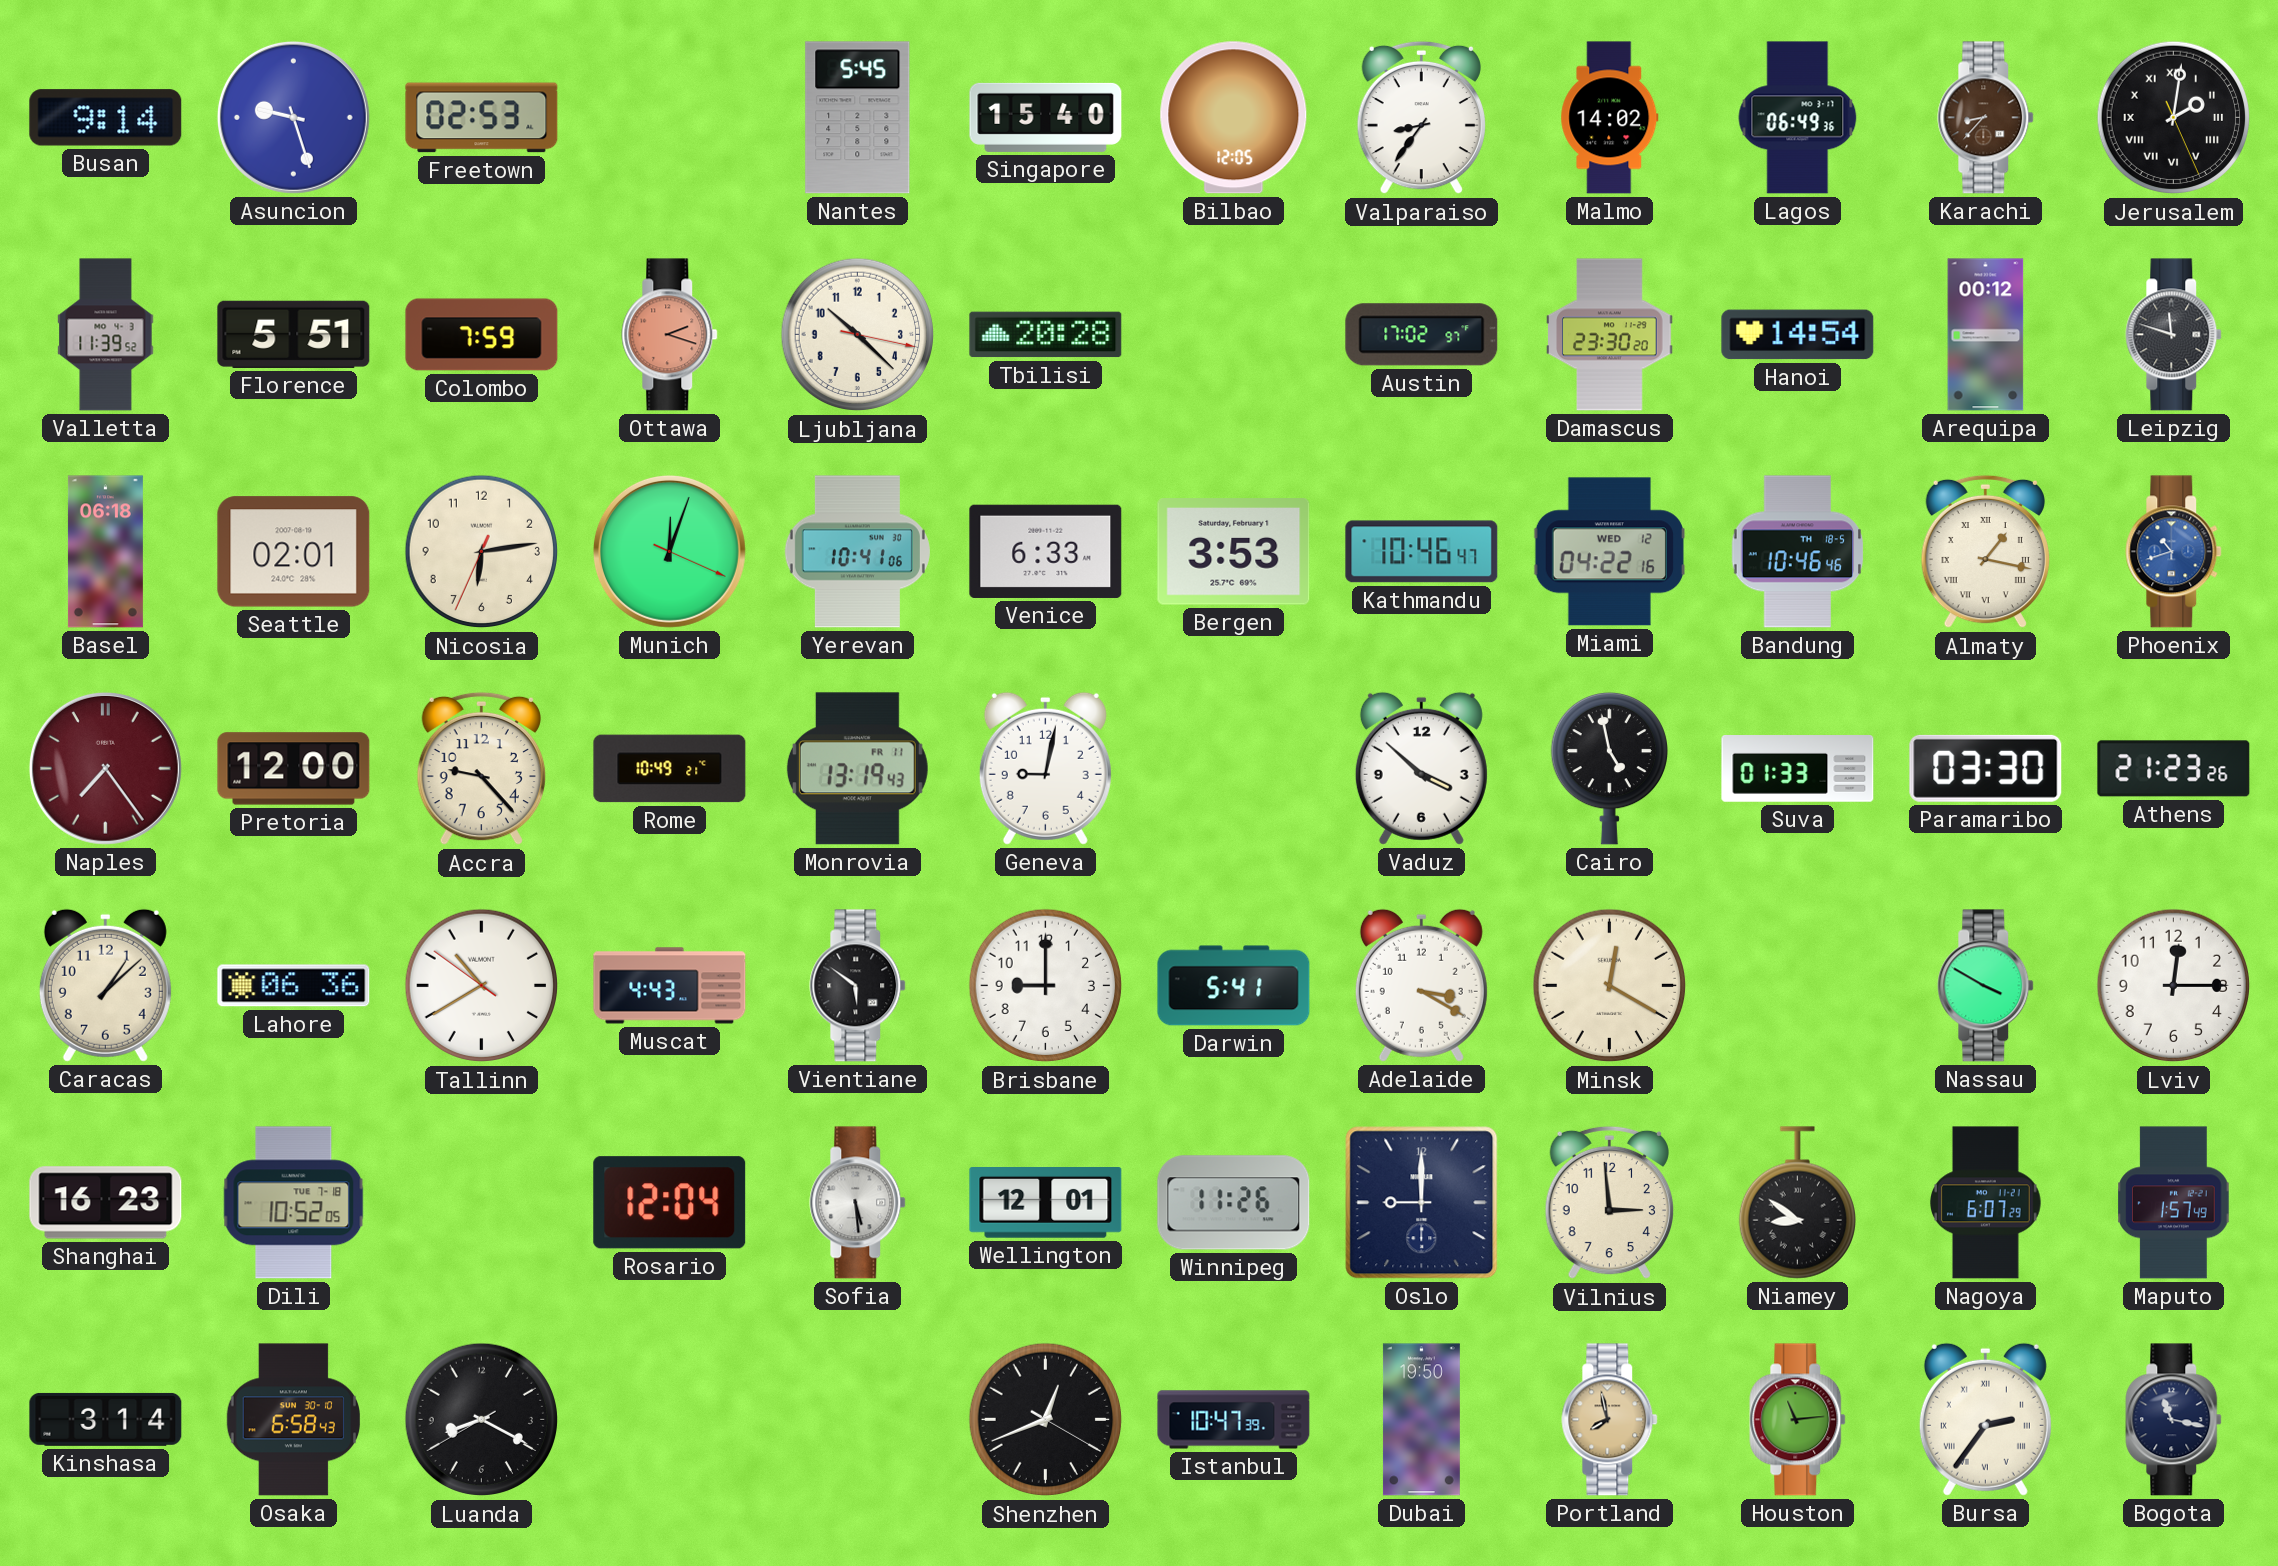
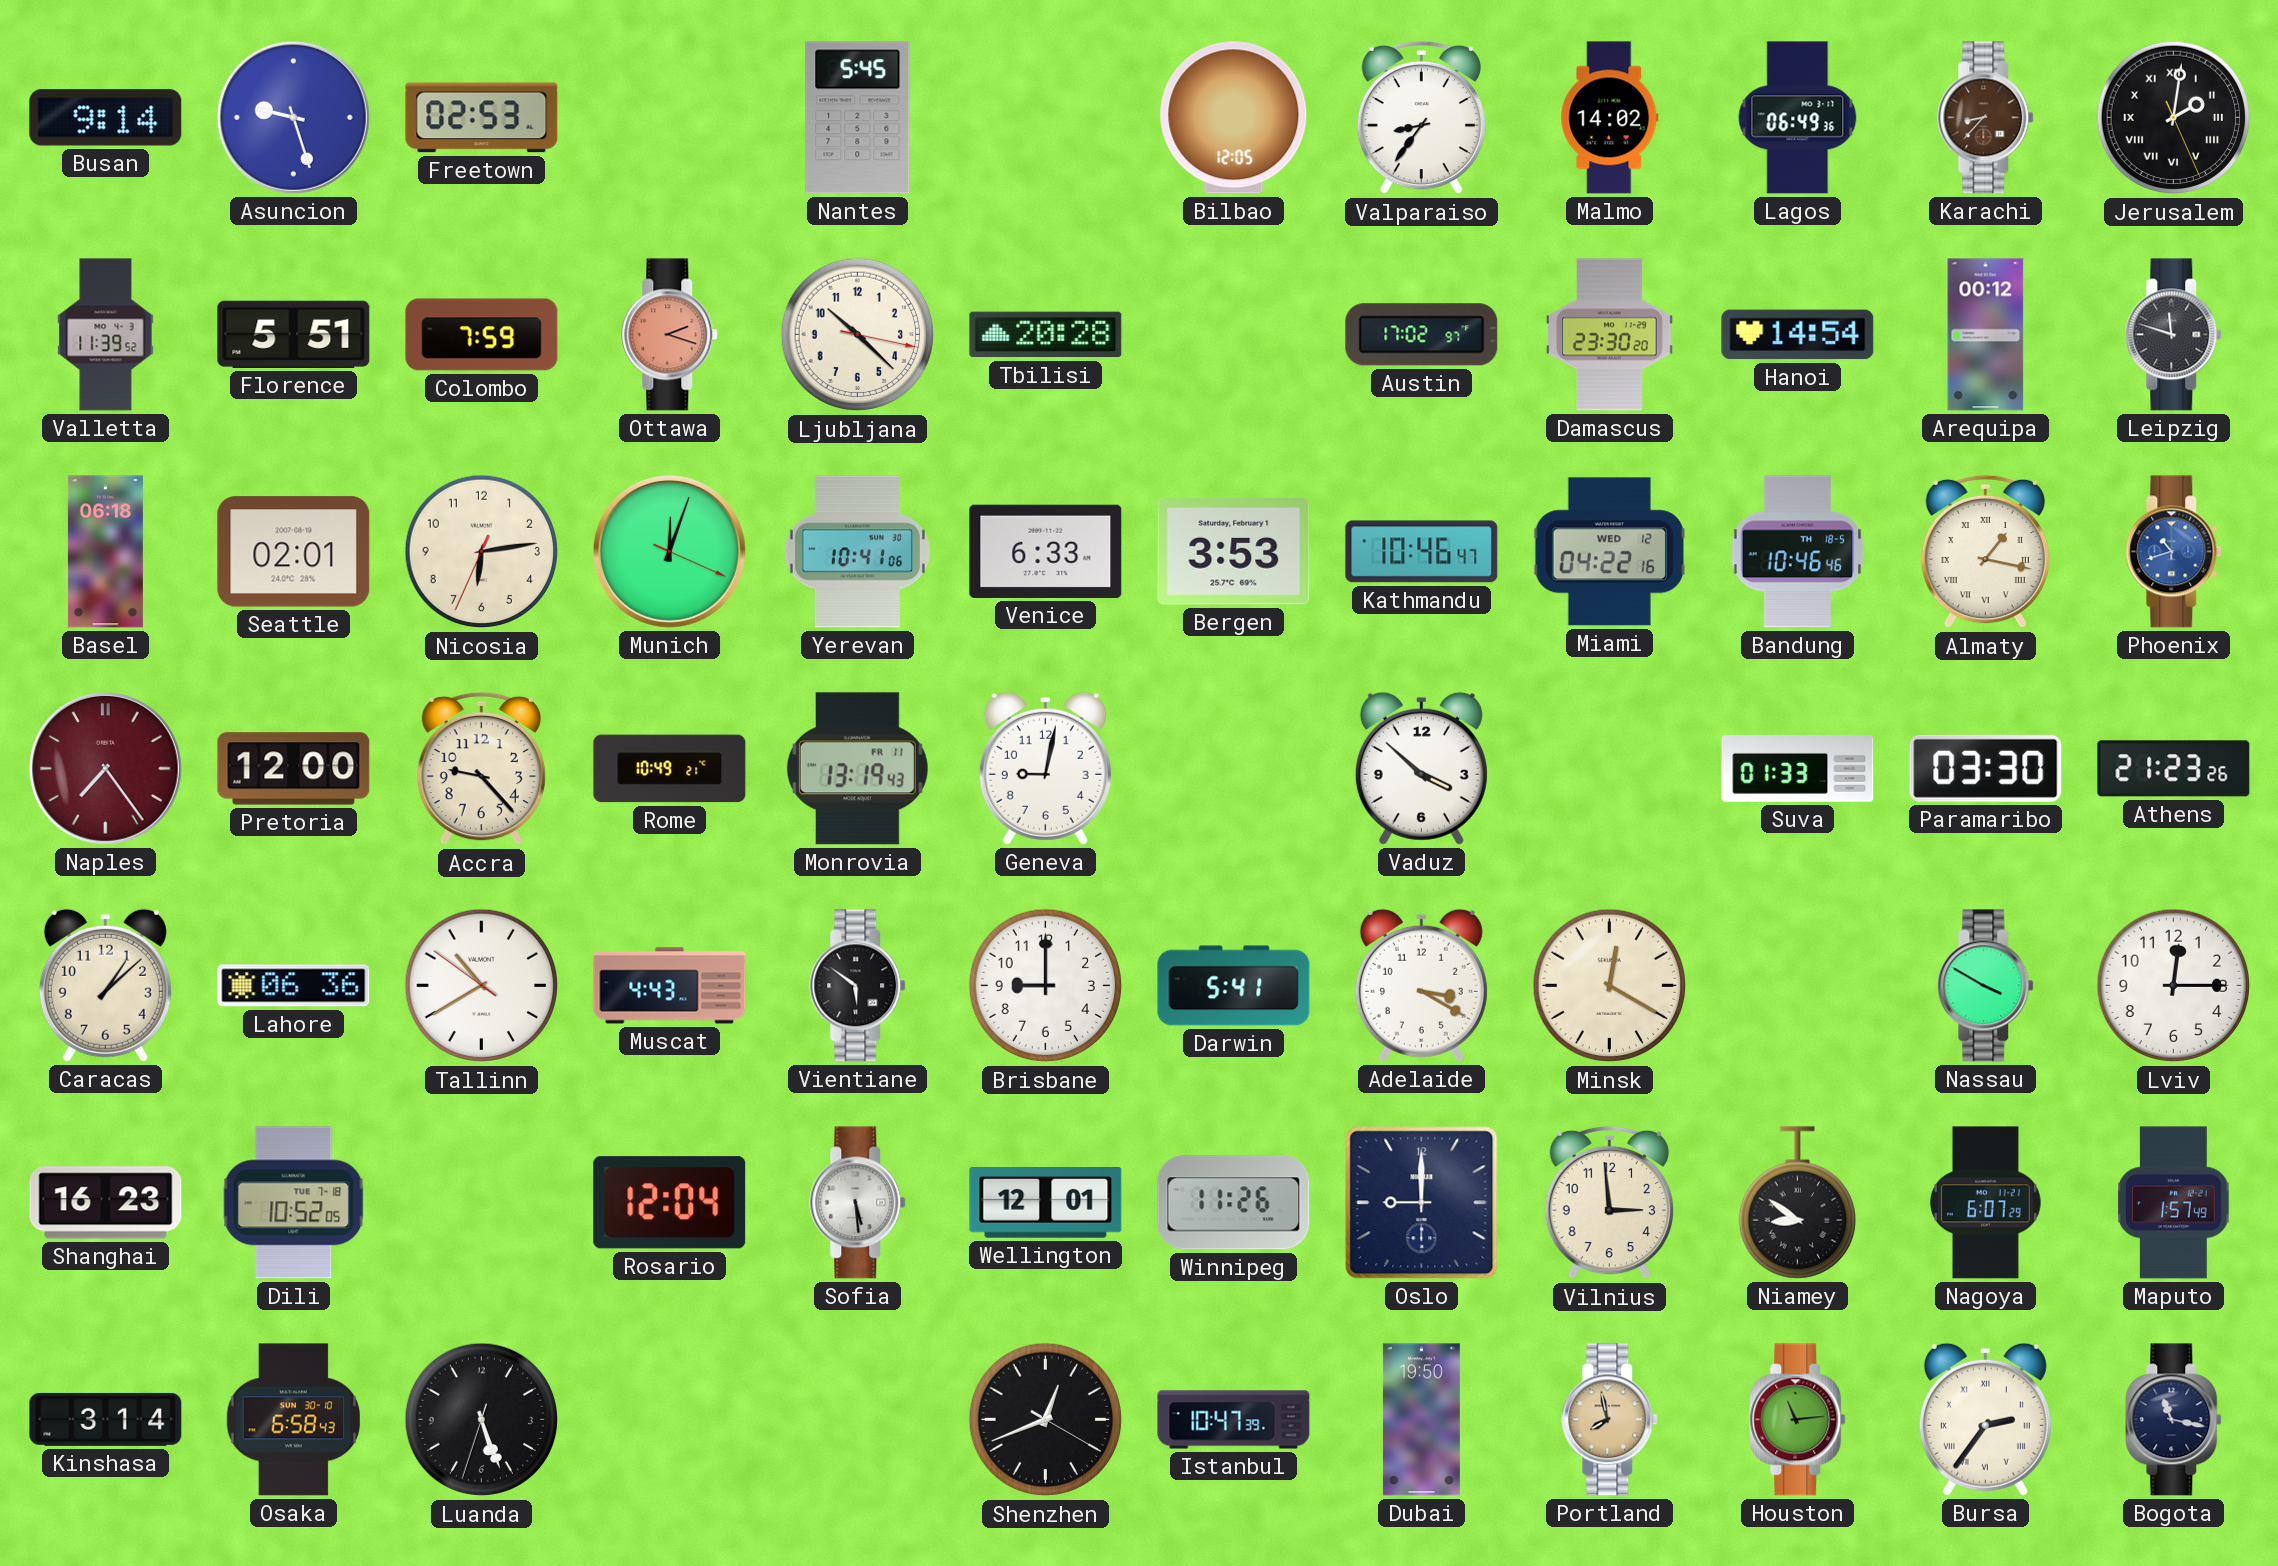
Singapore: 15:40 -> none (1046, 117)
Cairo: 4:58 -> none (1609, 768)
Luanda: 8:19 -> 5:26 (482, 1420)
